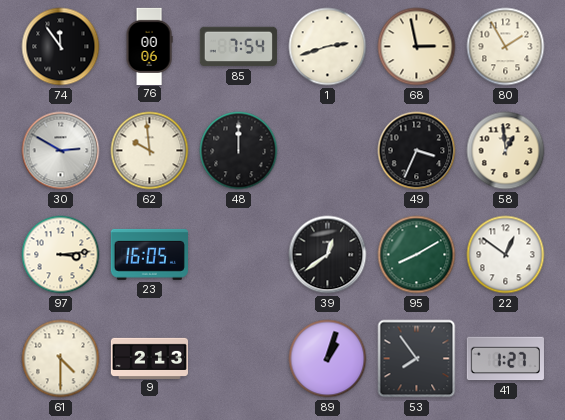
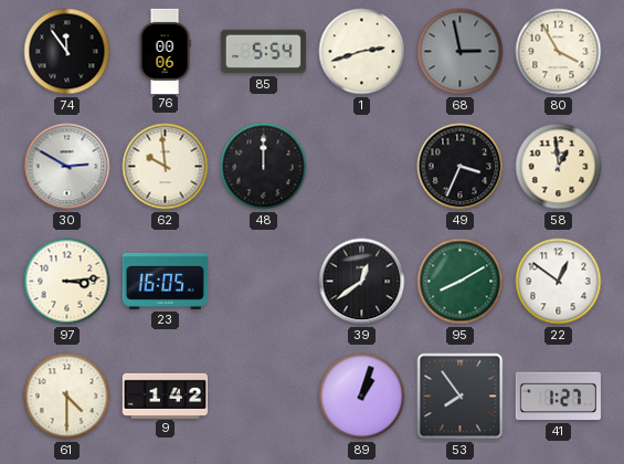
85: 7:54 -> 5:54 (263, 52)
68 dial: cream -> grey (461, 52)
80: 1:55 -> 3:55 (559, 52)
9: 2:13 -> 1:42 (165, 396)
